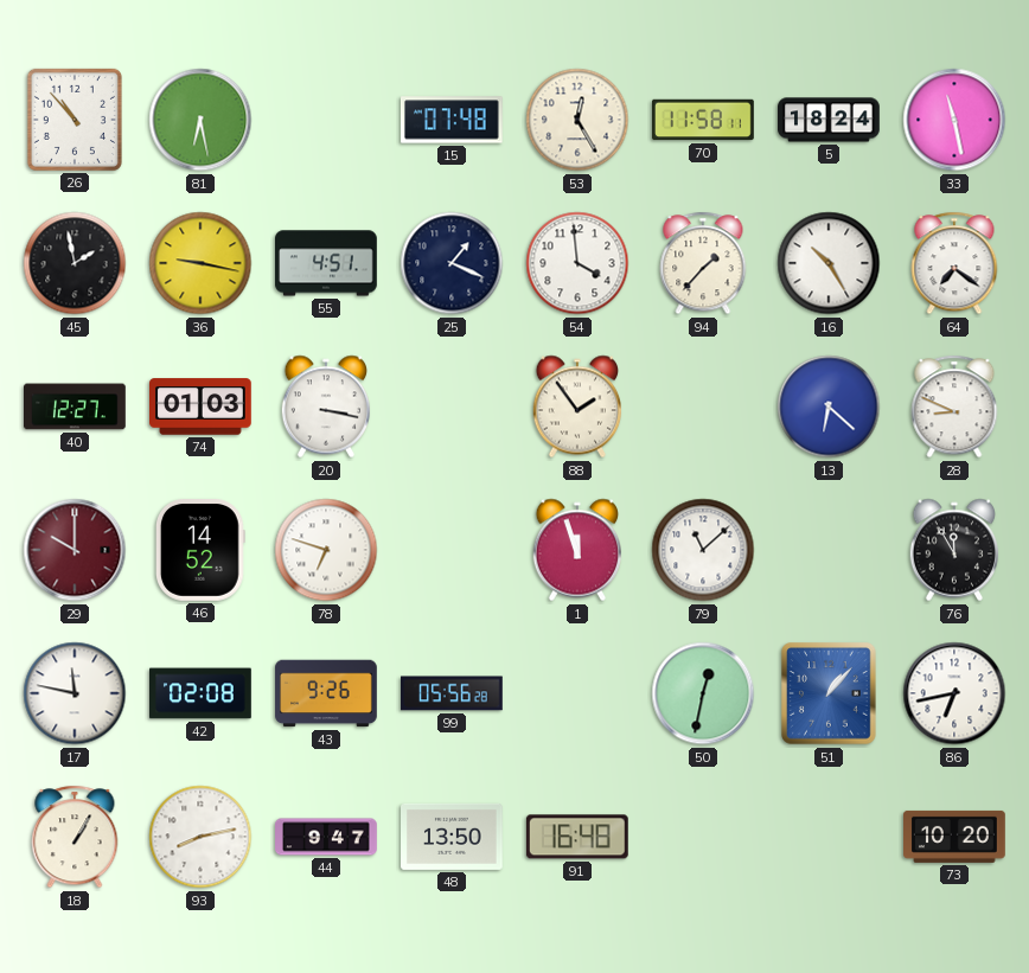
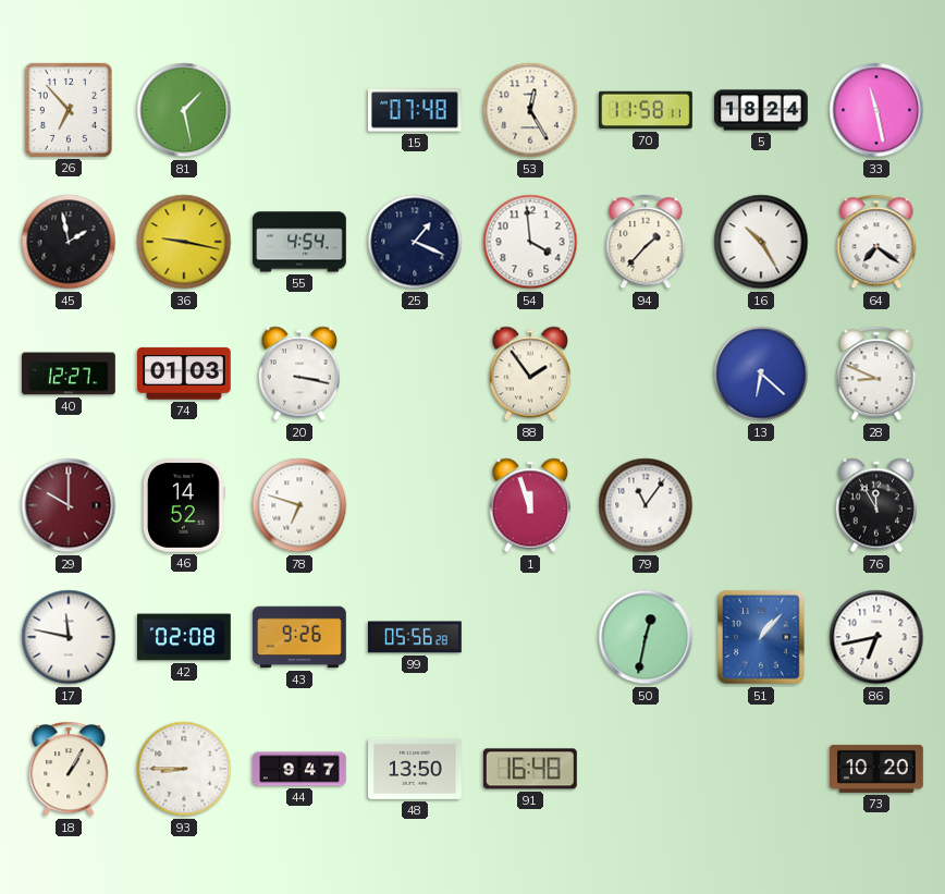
26: 10:53 -> 6:53 (69, 110)
81: 6:28 -> 1:28 (184, 110)
55: 4:51 -> 4:54 (300, 242)
79: 11:08 -> 11:06 (646, 505)
93: 8:13 -> 8:45 (184, 769)
